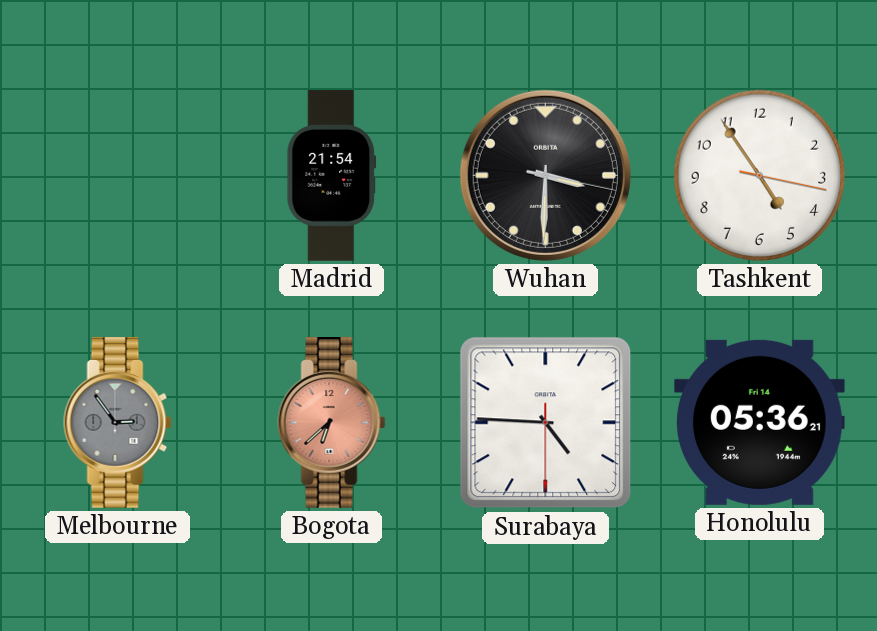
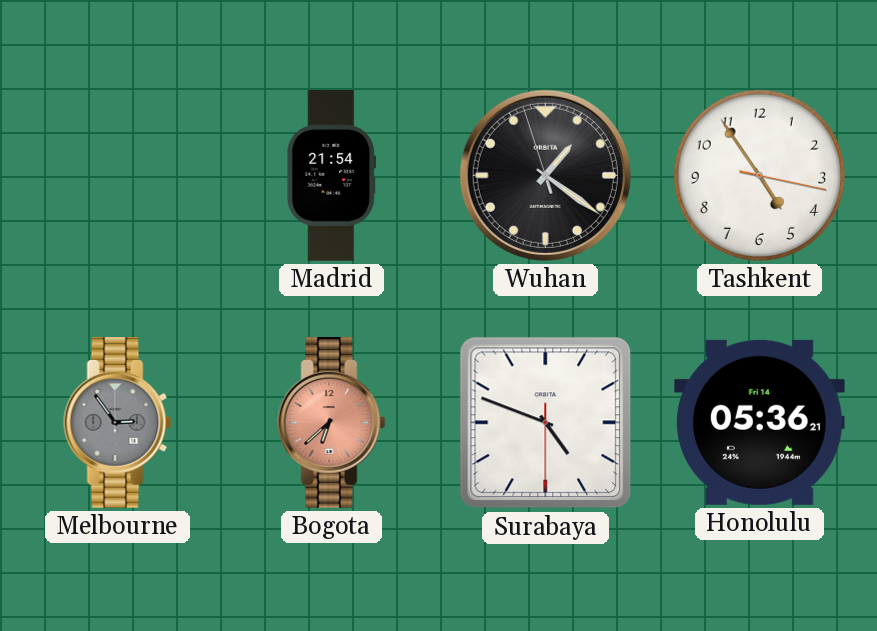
Wuhan: 3:30 -> 1:20 (545, 175)
Surabaya: 4:45 -> 4:48 (546, 423)
